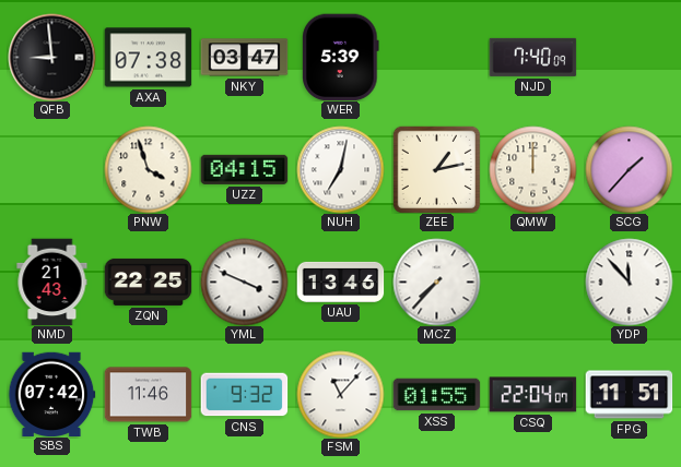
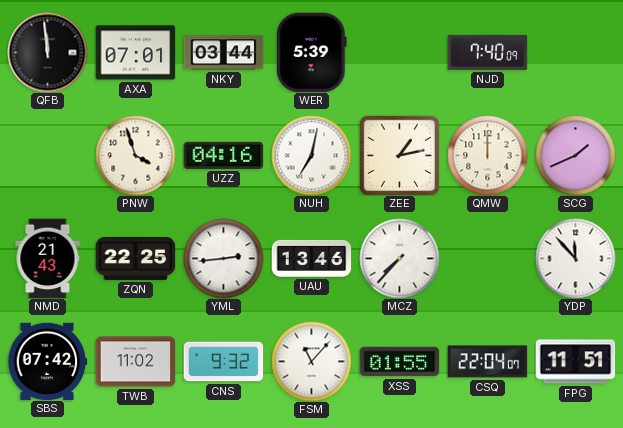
QFB: 8:59 -> 11:59 (47, 52)
AXA: 07:38 -> 07:01 (135, 53)
NKY: 03:47 -> 03:44 (223, 53)
UZZ: 04:15 -> 04:16 (223, 155)
SCG: 1:37 -> 1:41 (575, 155)
YML: 3:49 -> 2:44 (223, 258)
TWB: 11:46 -> 11:02 (135, 362)
